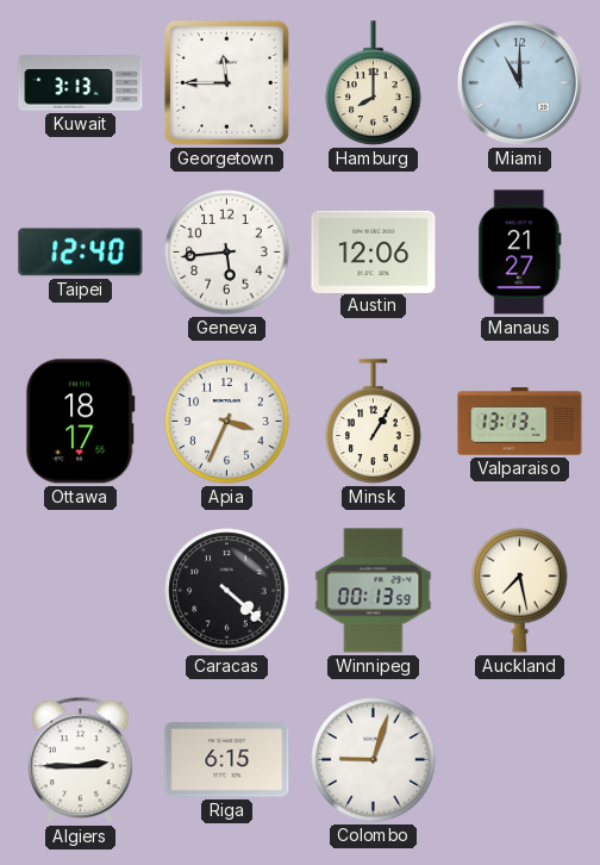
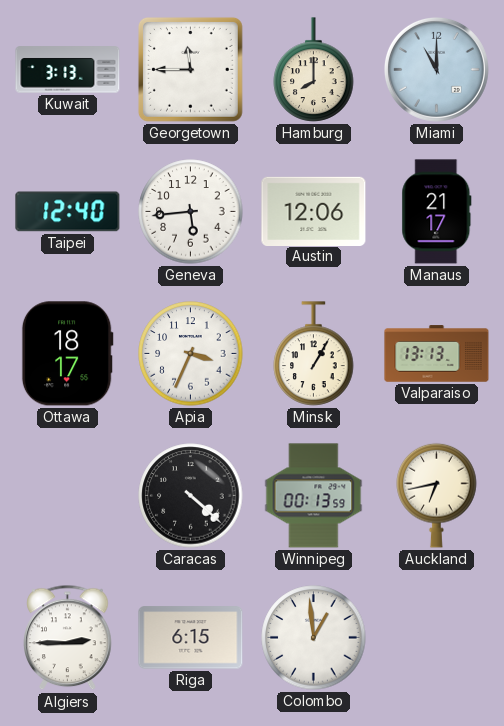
Manaus: 21:27 -> 21:17 (437, 212)
Auckland: 7:28 -> 6:43 (437, 495)
Colombo: 9:03 -> 12:59 (314, 638)
